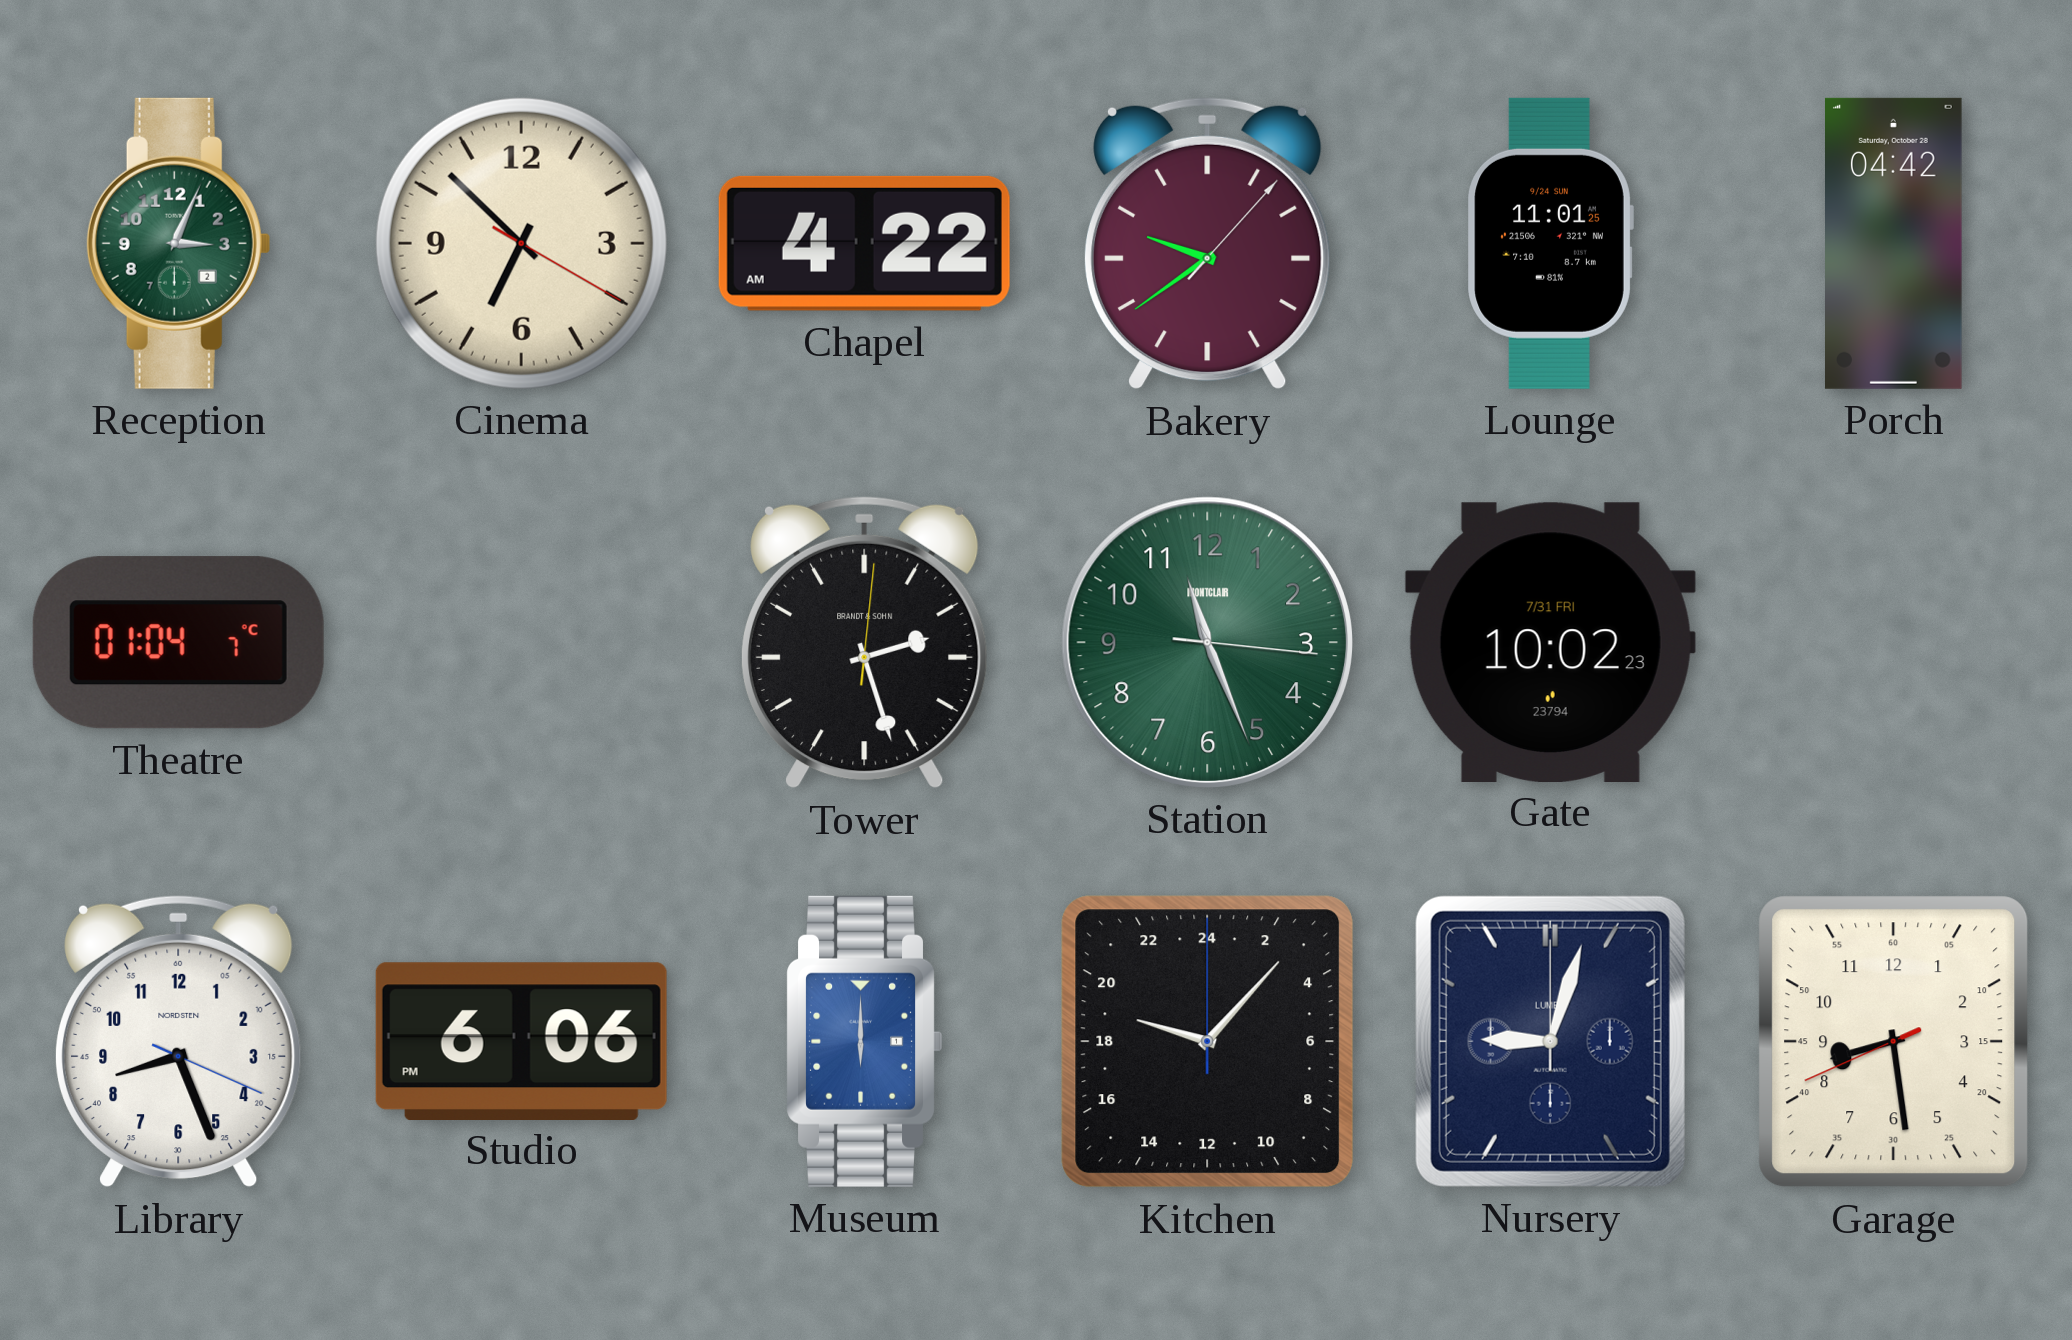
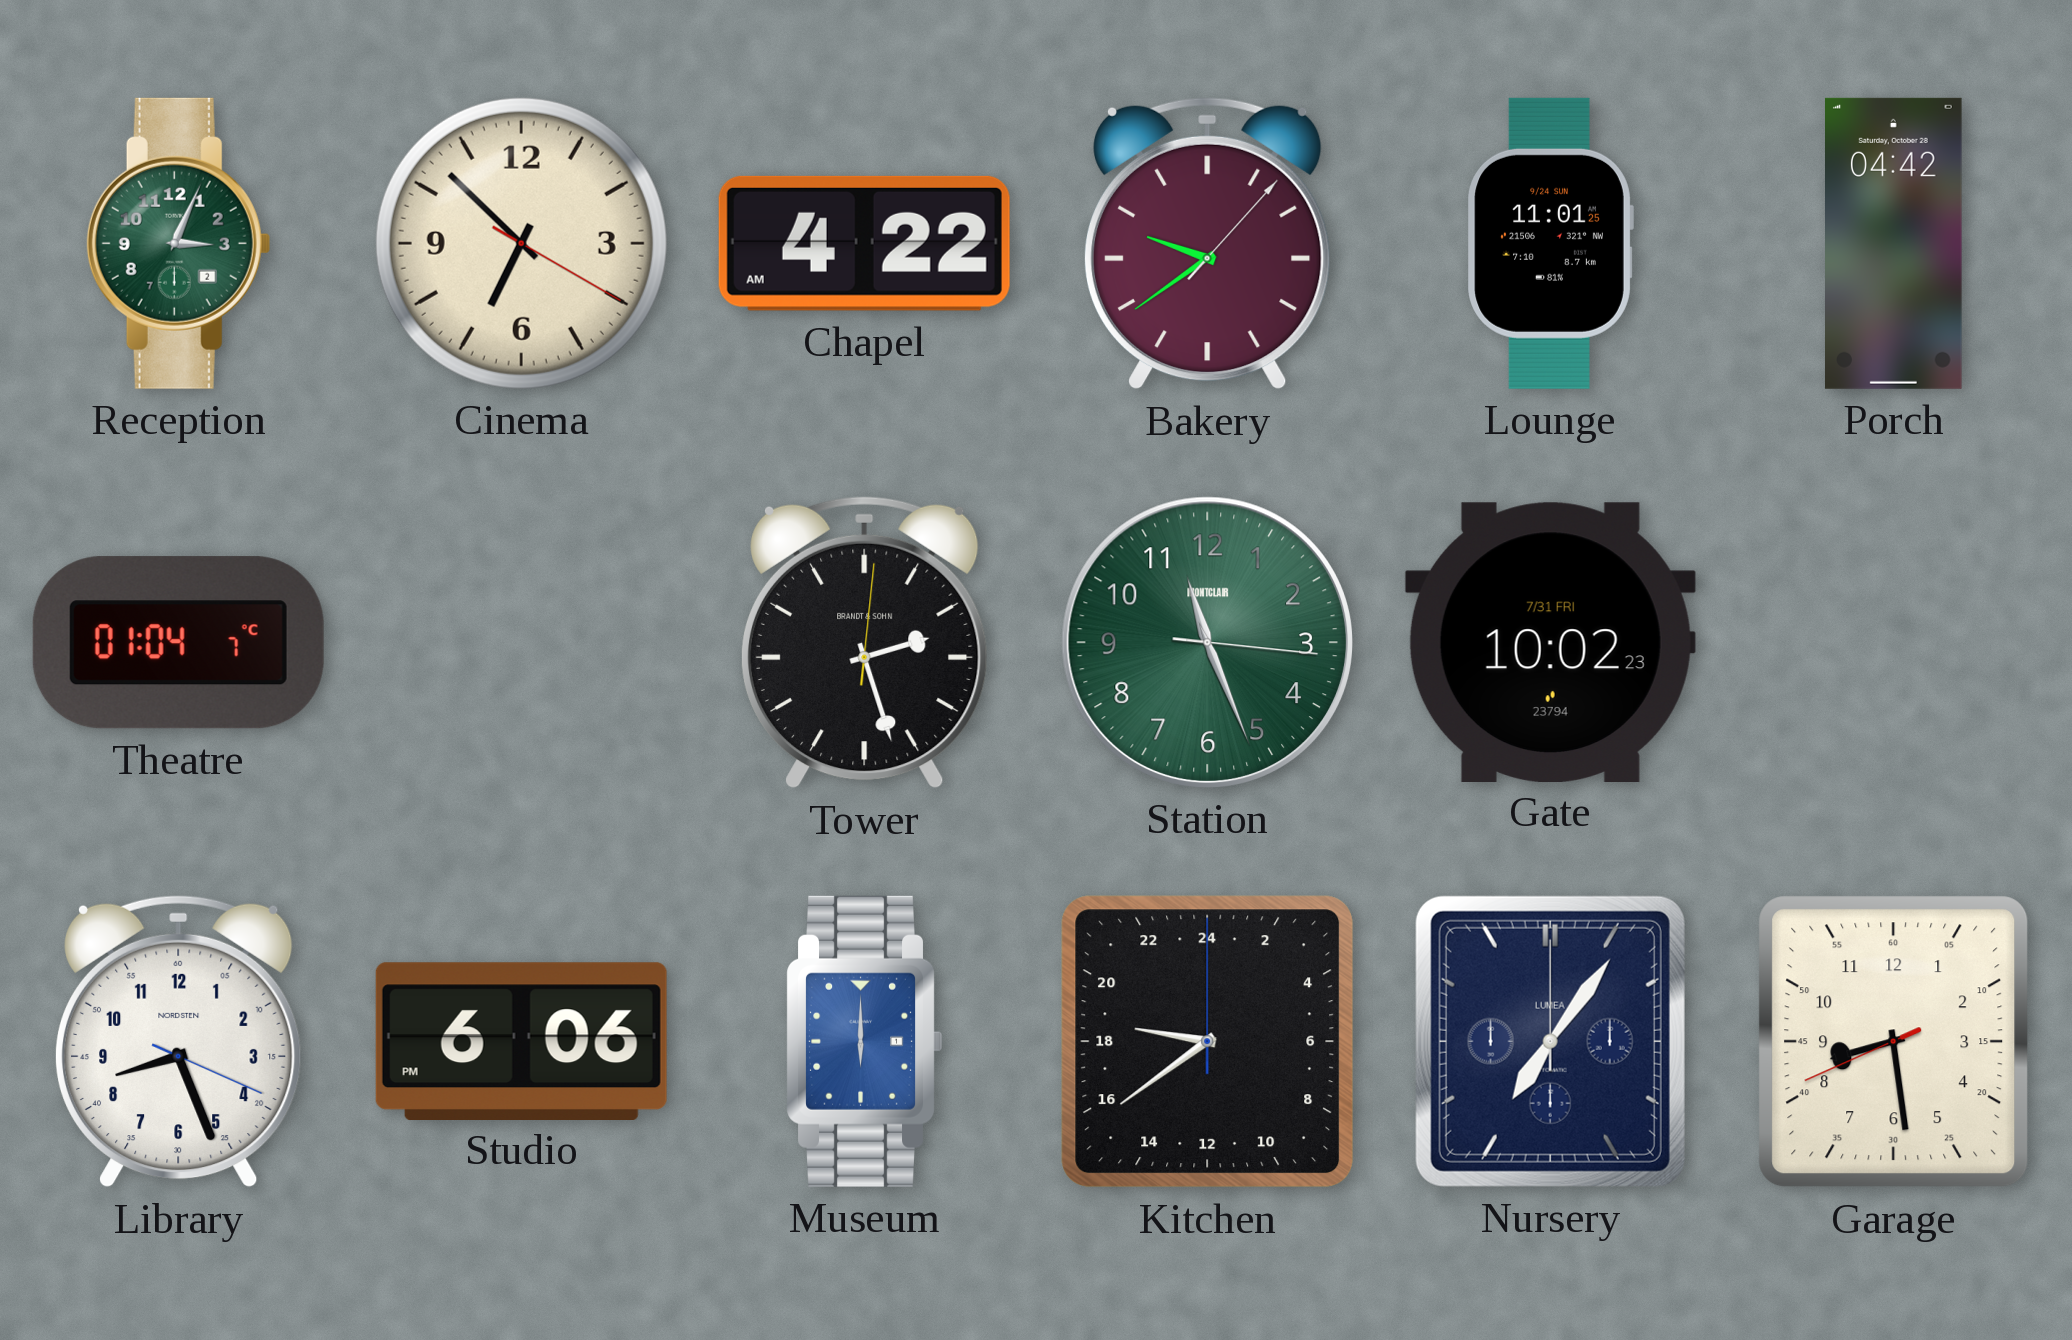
Kitchen: 19:07 -> 18:39 (1208, 1042)
Nursery: 9:03 -> 7:06 (1550, 1041)
